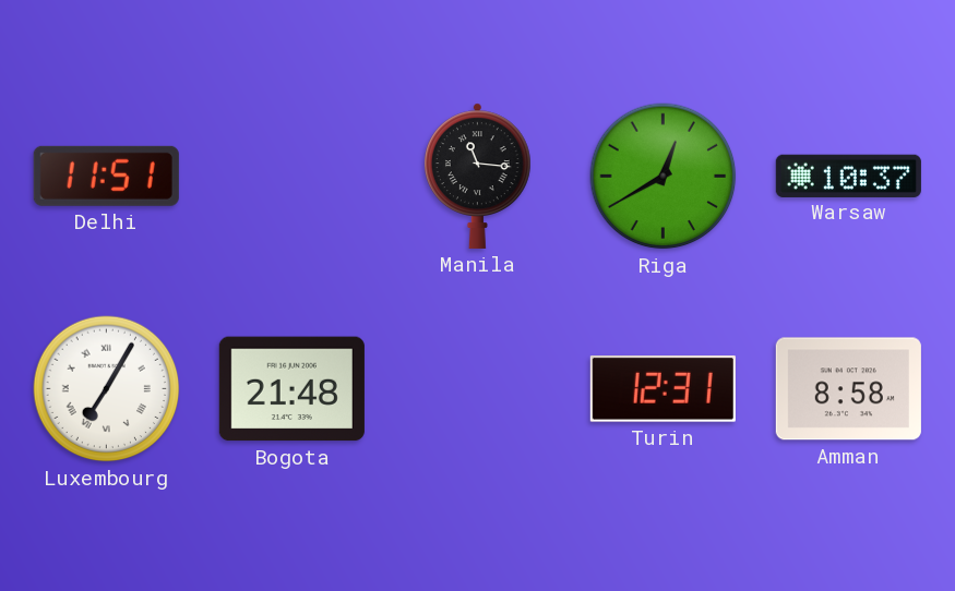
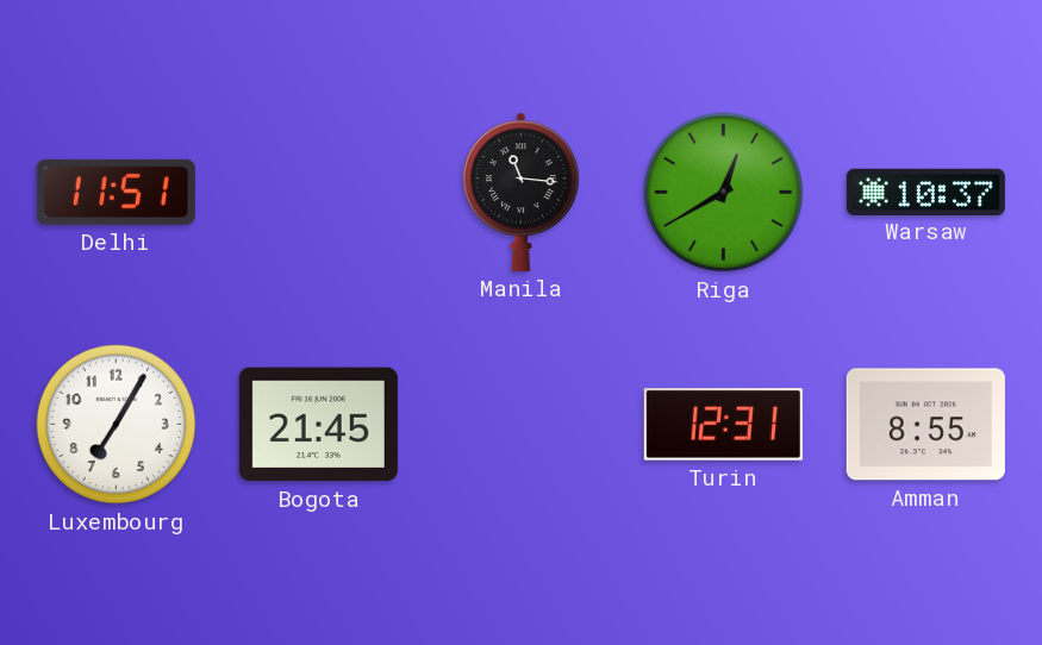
Luxembourg numerals: Roman -> Arabic (117, 425)
Bogota: 21:48 -> 21:45 (318, 425)
Amman: 8:58 -> 8:55 (925, 425)
